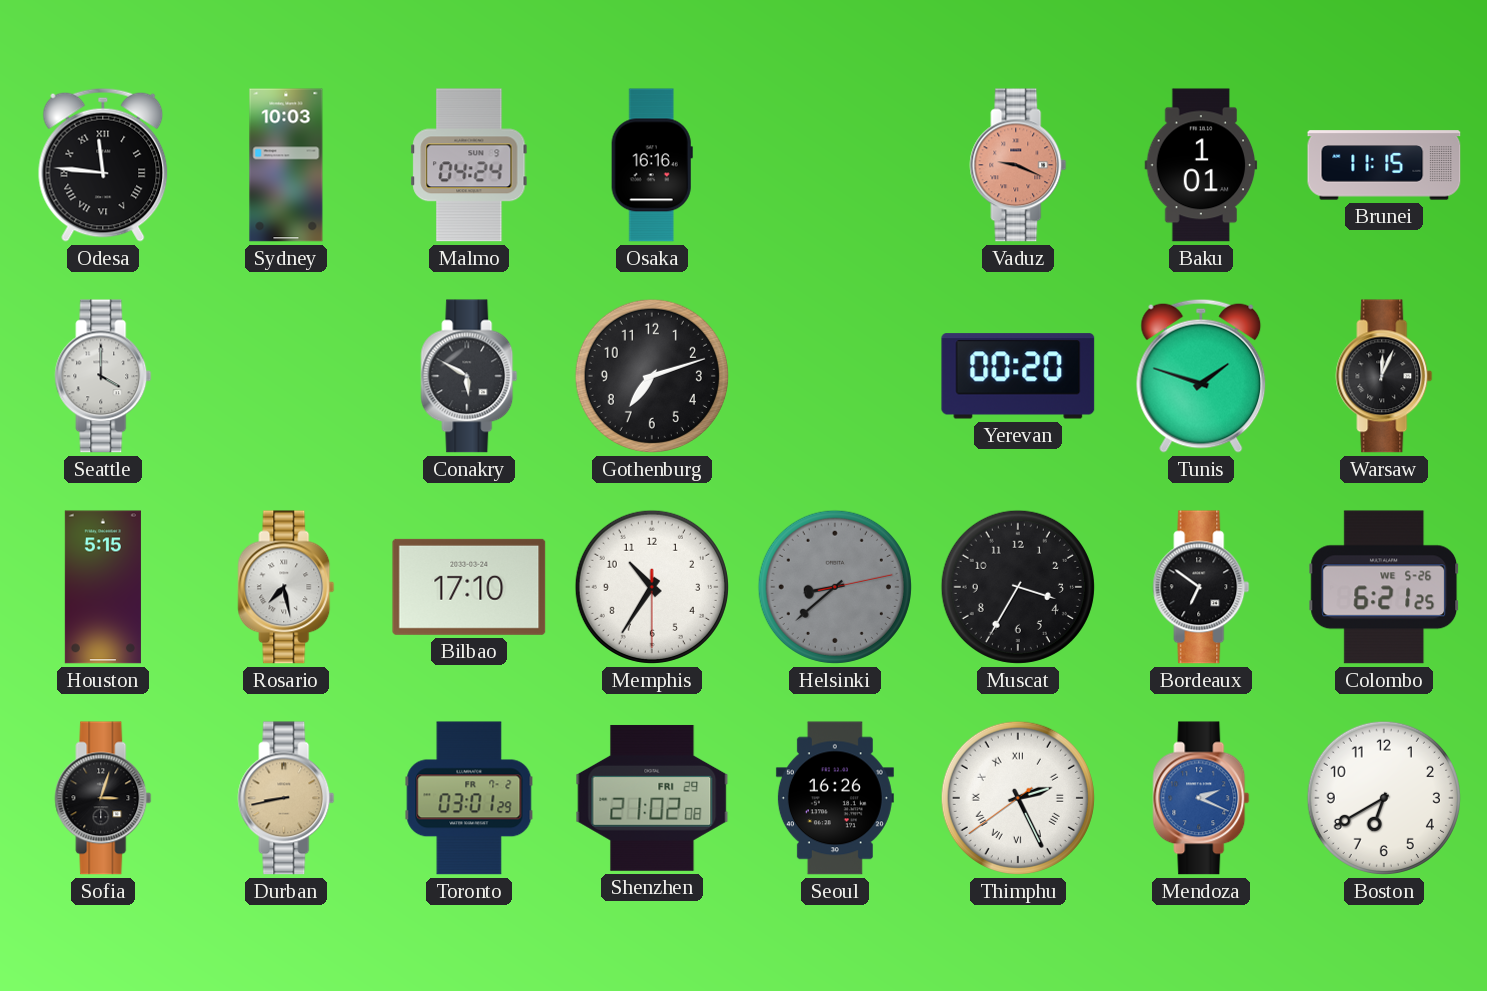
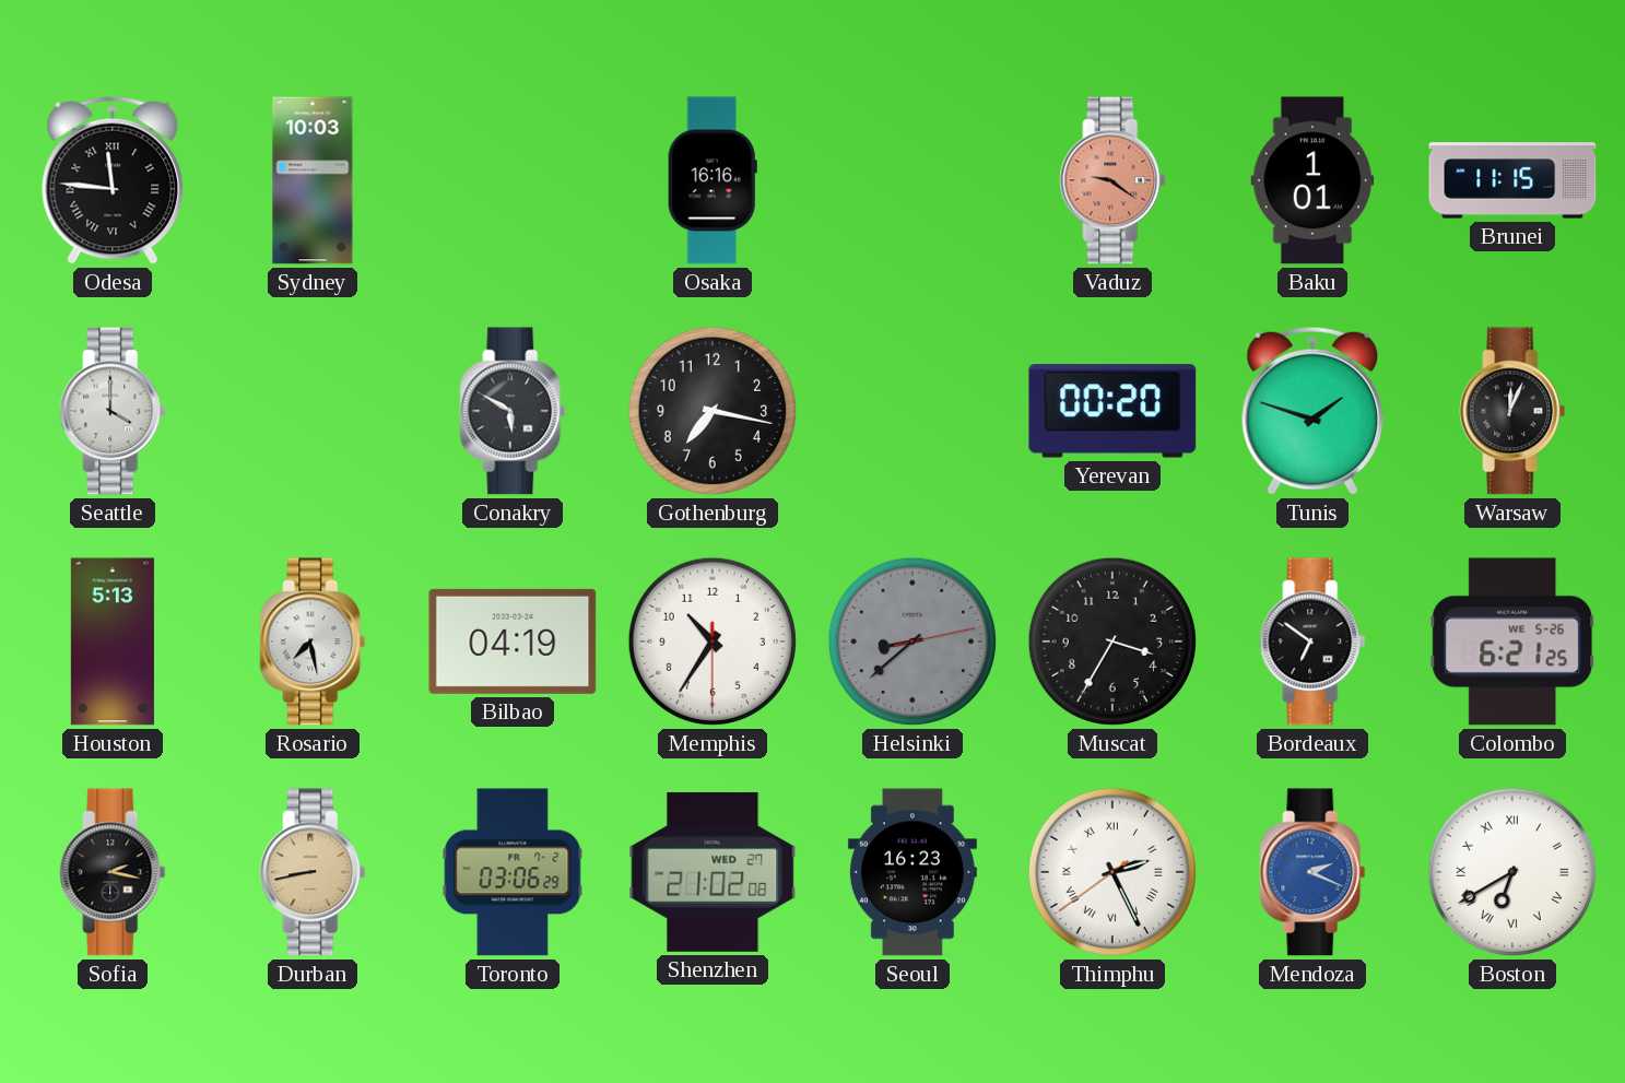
Malmo: 04:24 -> none (469, 165)
Vaduz: 9:19 -> 9:21 (1112, 180)
Gothenburg: 7:12 -> 7:17 (713, 411)
Houston: 5:15 -> 5:13 (113, 641)
Bilbao: 17:10 -> 04:19 (513, 641)
Sofia: 3:03 -> 2:17 (113, 872)
Toronto: 03:01 -> 03:06 (513, 872)
Shenzhen date: FRI 29 -> WED 27 (713, 872)
Seoul: 16:26 -> 16:23 (912, 872)
Boston numerals: Arabic -> Roman (1512, 872)
